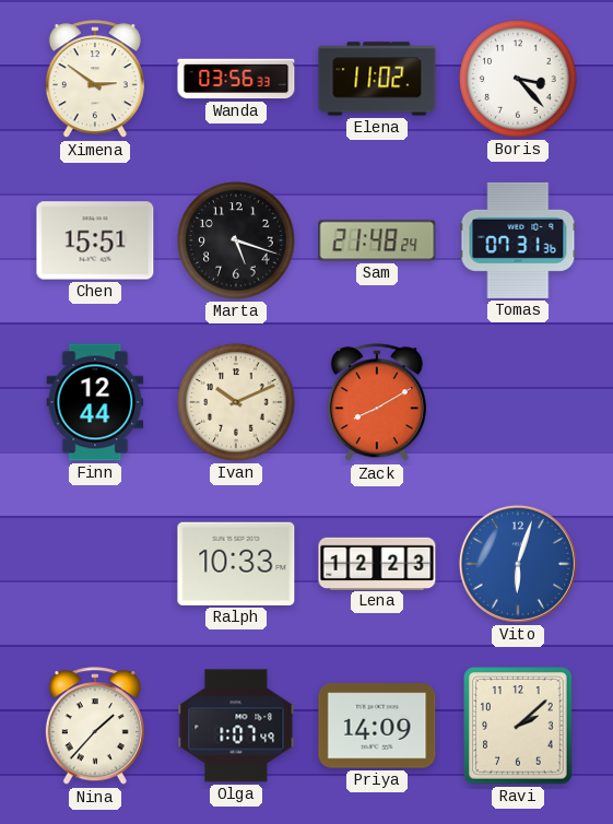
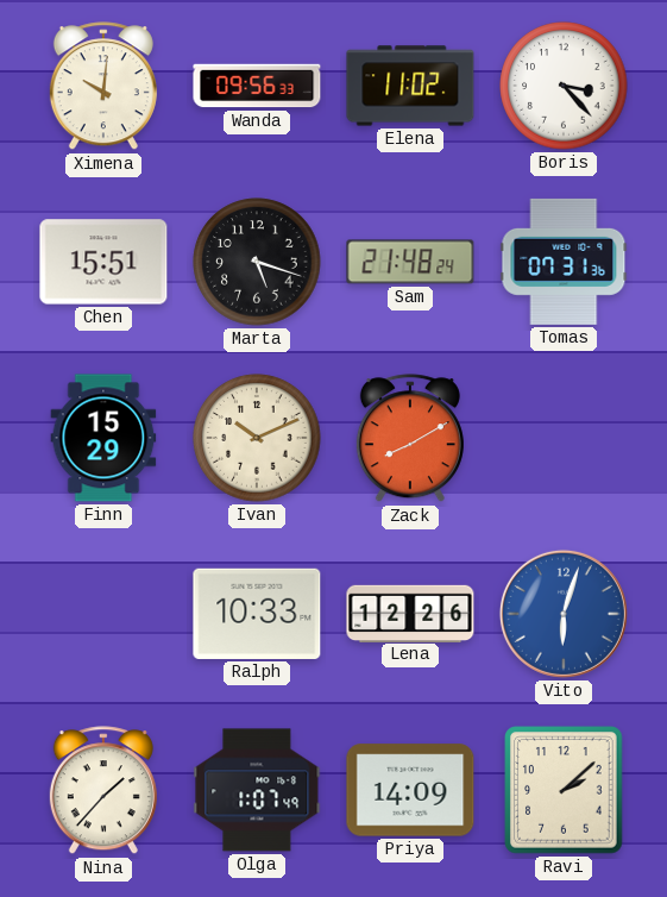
Ximena: 2:51 -> 10:01 (103, 87)
Wanda: 03:56 -> 09:56 (257, 86)
Finn: 12:44 -> 15:29 (103, 438)
Lena: 12:23 -> 12:26 (410, 613)
